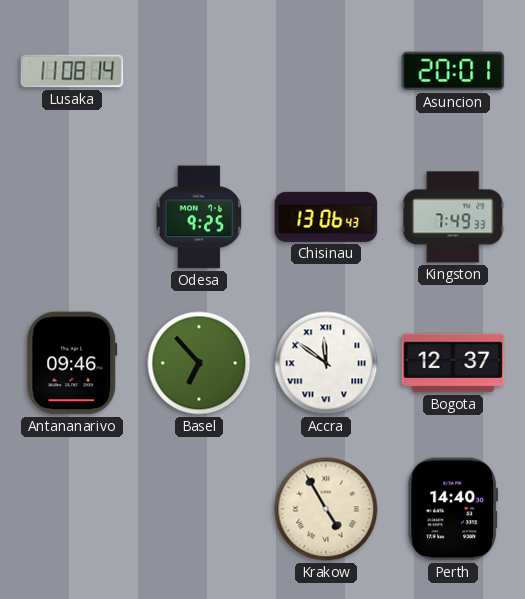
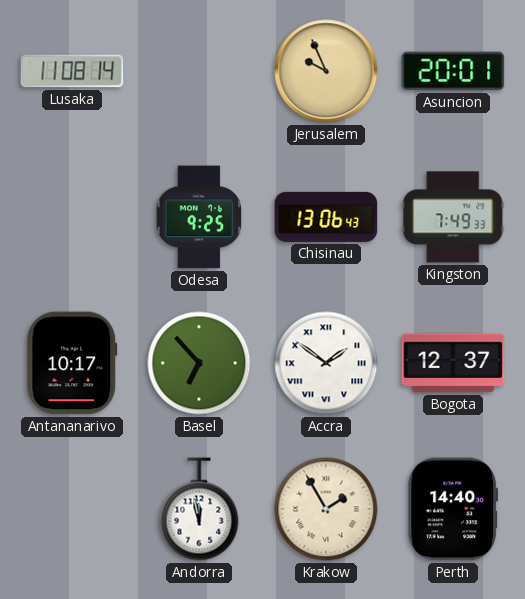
Jerusalem: none -> 9:56 (326, 71)
Antananarivo: 09:46 -> 10:17 (72, 363)
Accra: 11:51 -> 1:51 (326, 363)
Andorra: none -> 11:58 (199, 509)
Krakow: 4:55 -> 1:55 (326, 509)
